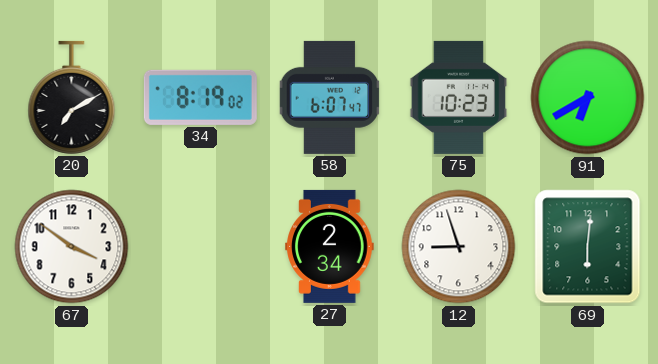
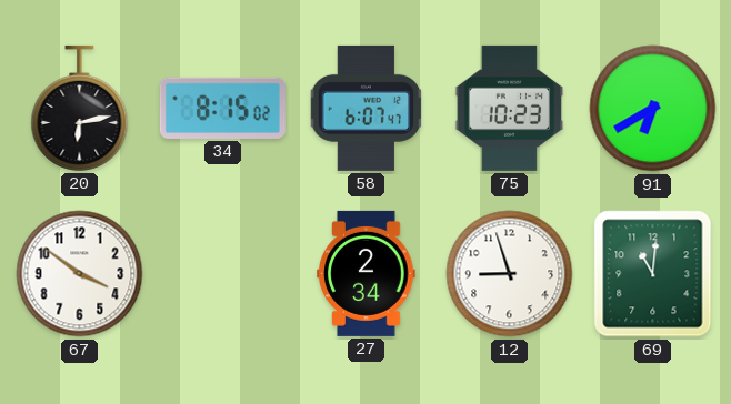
20: 7:10 -> 6:13 (80, 108)
34: 8:19 -> 8:15 (222, 108)
69: 6:01 -> 11:01 (653, 274)
